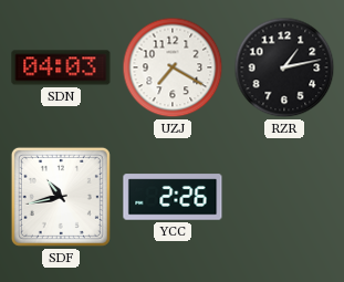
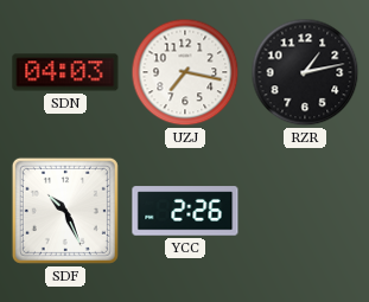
UZJ: 7:20 -> 7:17 (185, 72)
SDF: 10:43 -> 10:26 (65, 211)
